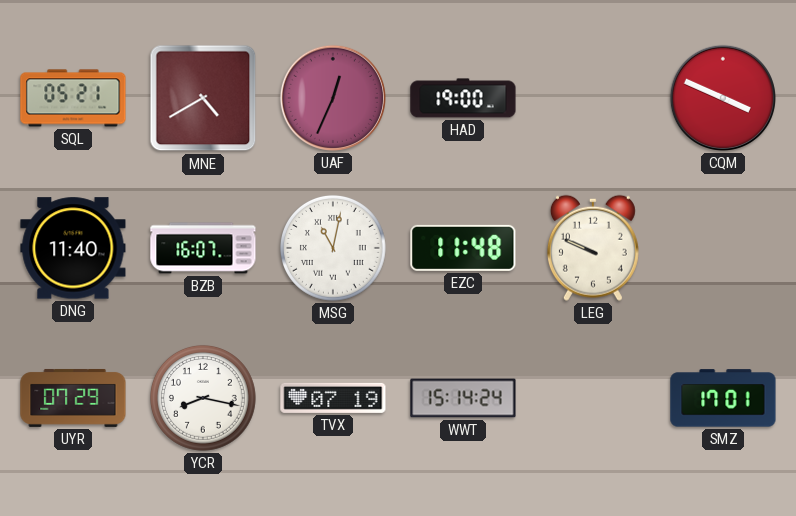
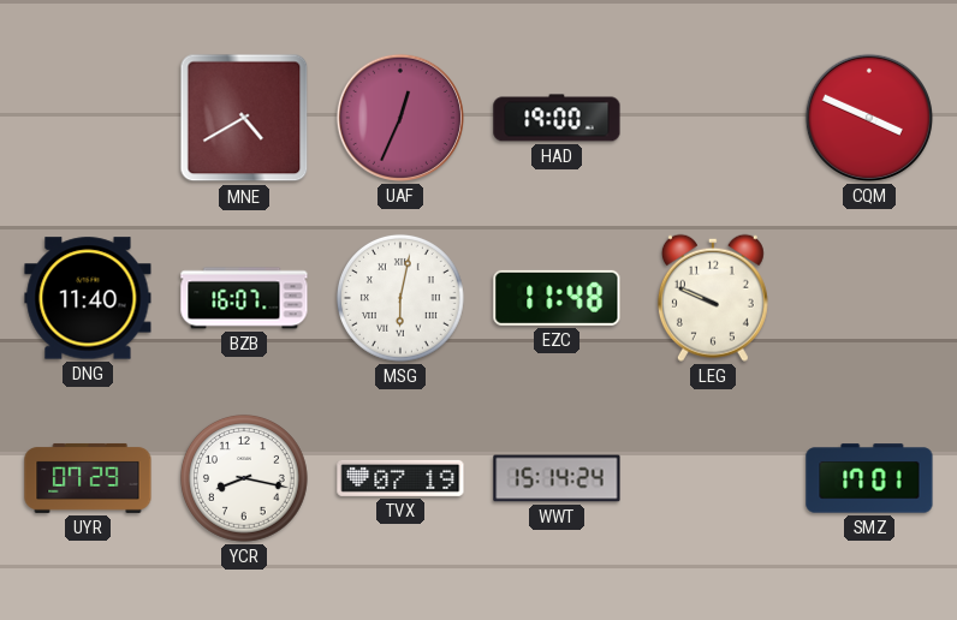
SQL: 05:21 -> none (73, 98)
MSG: 11:02 -> 6:02 (400, 298)
